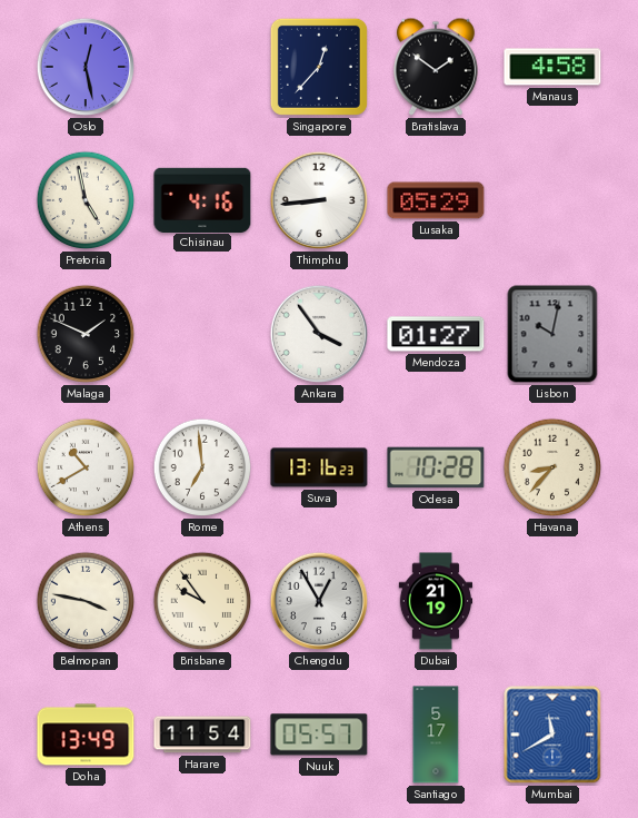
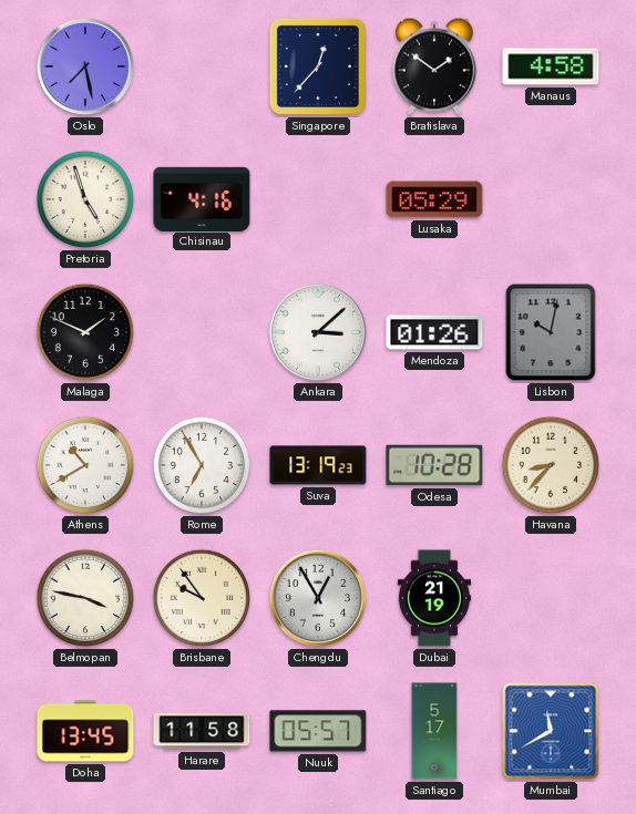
Oslo: 12:28 -> 7:28 (85, 66)
Pretoria: 4:58 -> 4:57 (85, 199)
Thimphu: 8:44 -> none (319, 200)
Ankara: 3:54 -> 3:08 (318, 332)
Mendoza: 01:27 -> 01:26 (434, 332)
Rome: 6:59 -> 6:55 (202, 465)
Suva: 13:16 -> 13:19 (318, 465)
Doha: 13:49 -> 13:45 (85, 731)
Harare: 11:54 -> 11:58 (202, 731)
